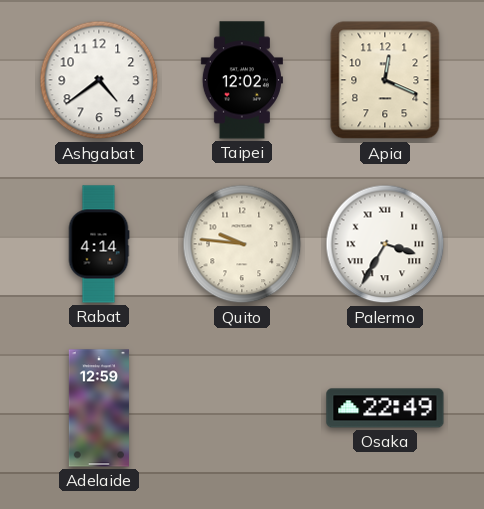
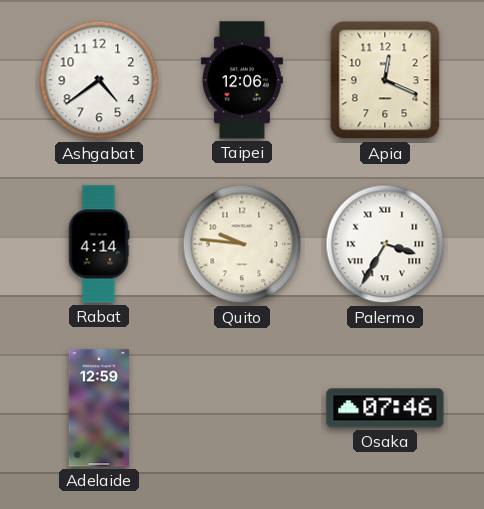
Taipei: 12:02 -> 12:06 (242, 80)
Osaka: 22:49 -> 07:46 (385, 408)
